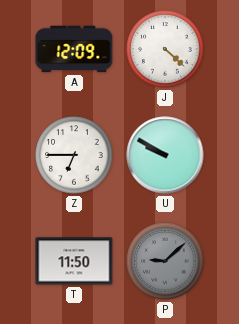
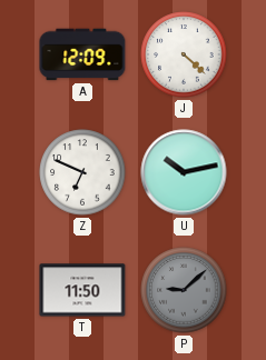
Z: 6:45 -> 6:49 (82, 172)
U: 9:50 -> 10:13 (184, 172)
